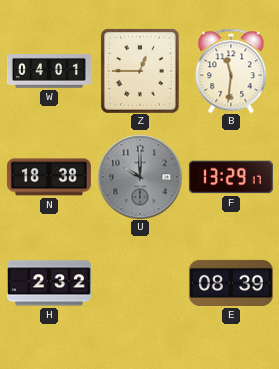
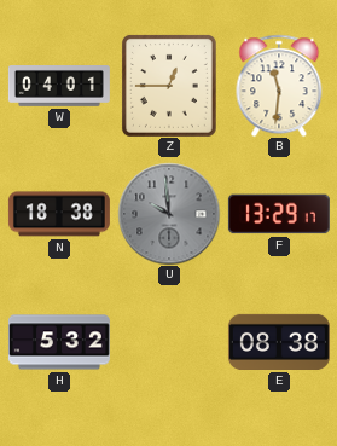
U: 10:00 -> 9:59 (169, 214)
H: 2:32 -> 5:32 (59, 342)
E: 08:39 -> 08:38 (279, 342)
